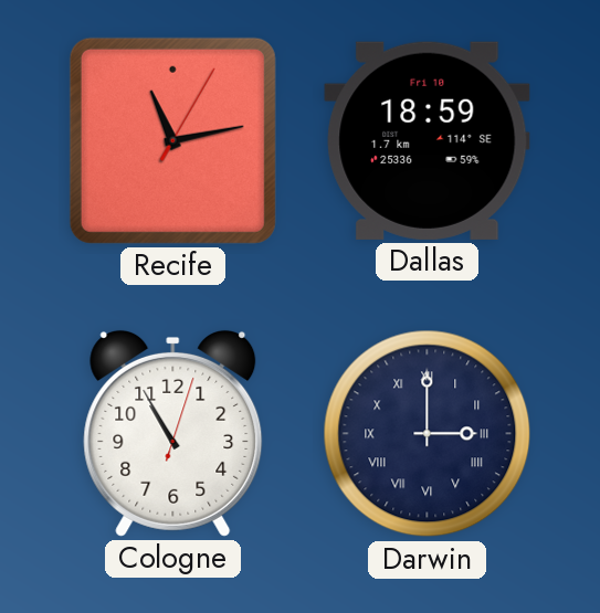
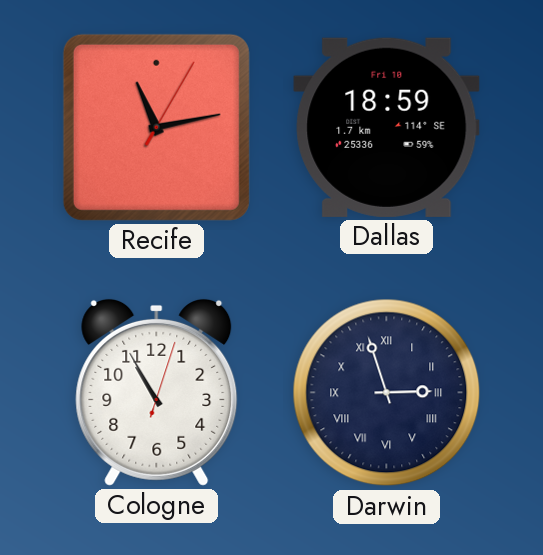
Darwin: 3:00 -> 2:57 (387, 393)
